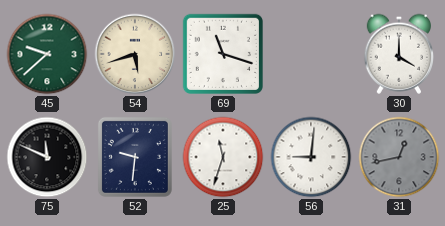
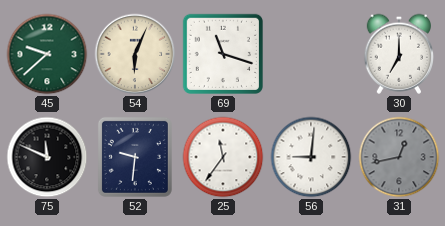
54: 5:42 -> 6:04 (135, 54)
30: 4:00 -> 7:00 (398, 54)
25: 11:33 -> 11:36 (223, 157)
